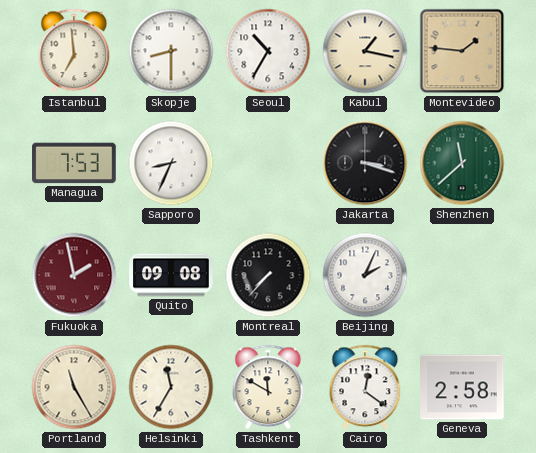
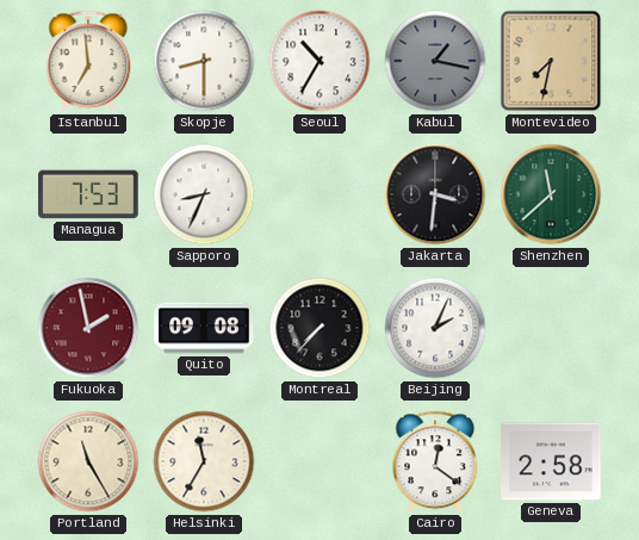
Kabul dial: cream -> grey (435, 61)
Montevideo: 1:46 -> 7:32 (551, 61)
Jakarta: 3:18 -> 3:31 (435, 194)
Tashkent: 11:50 -> none (268, 387)
